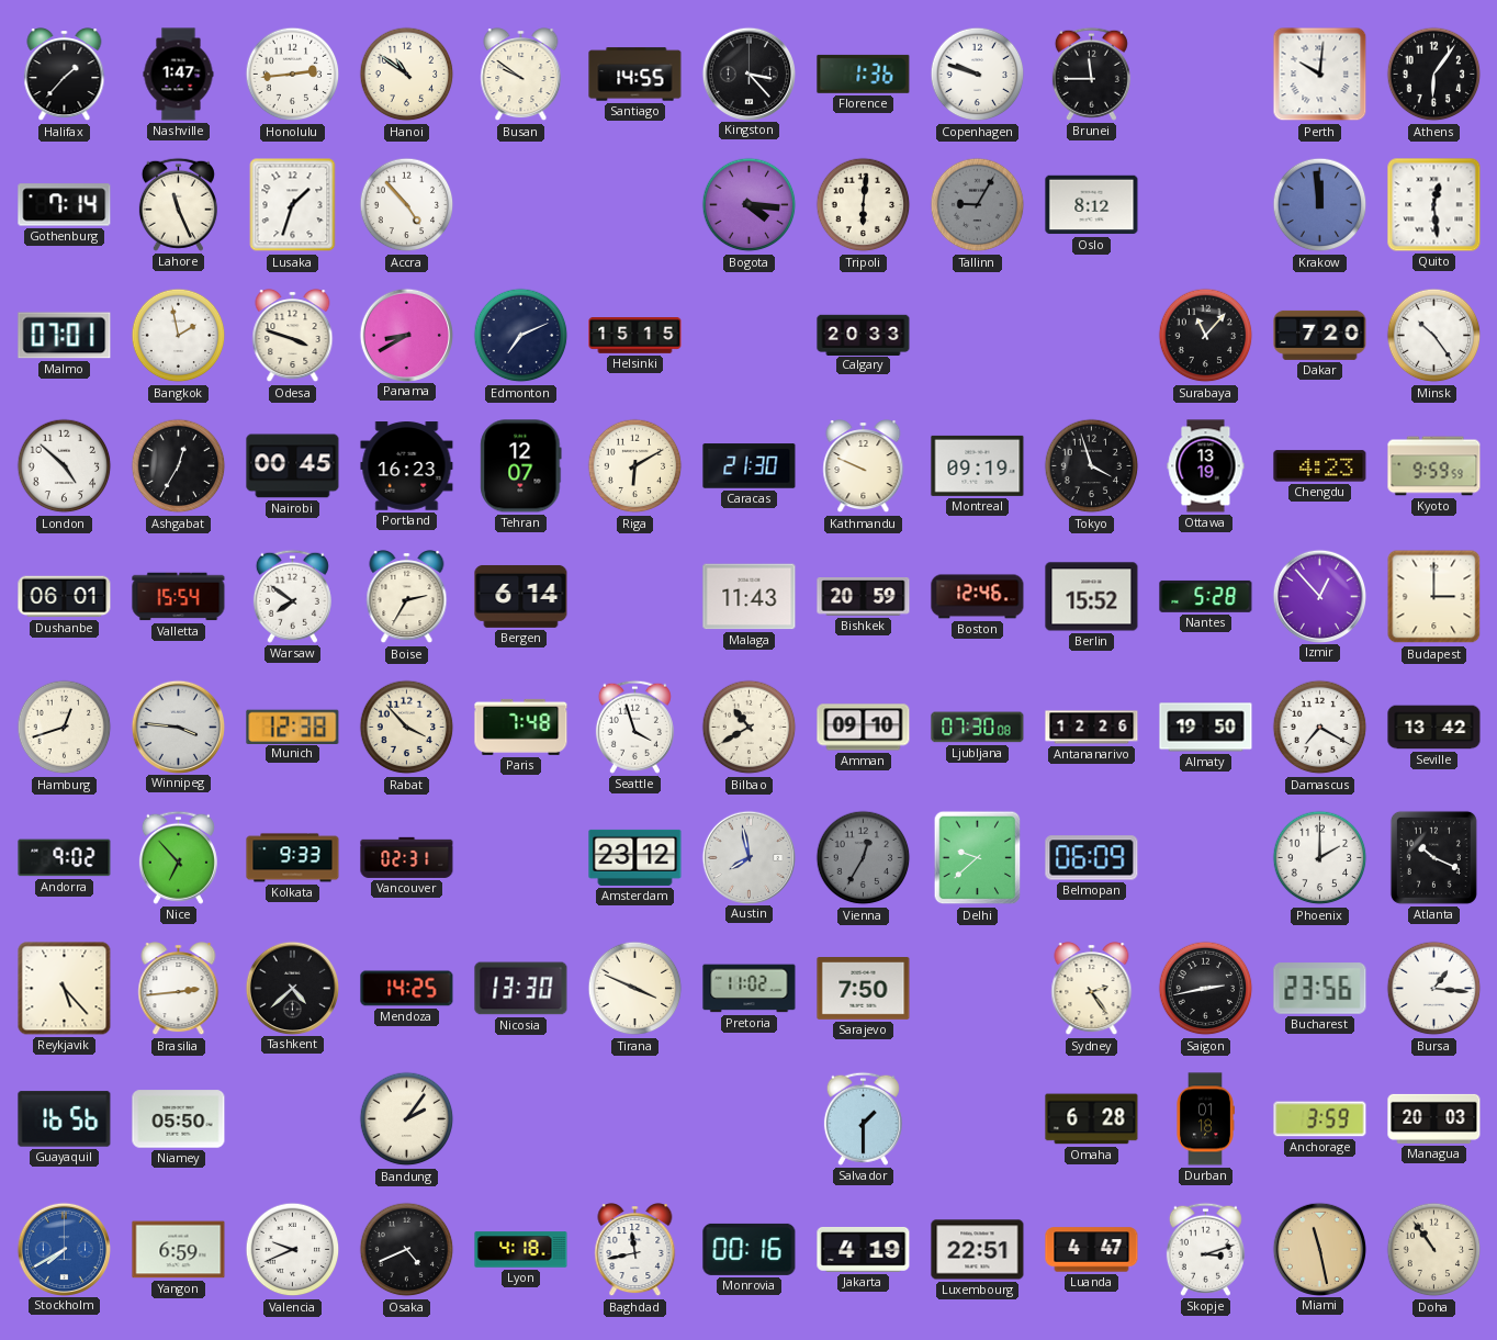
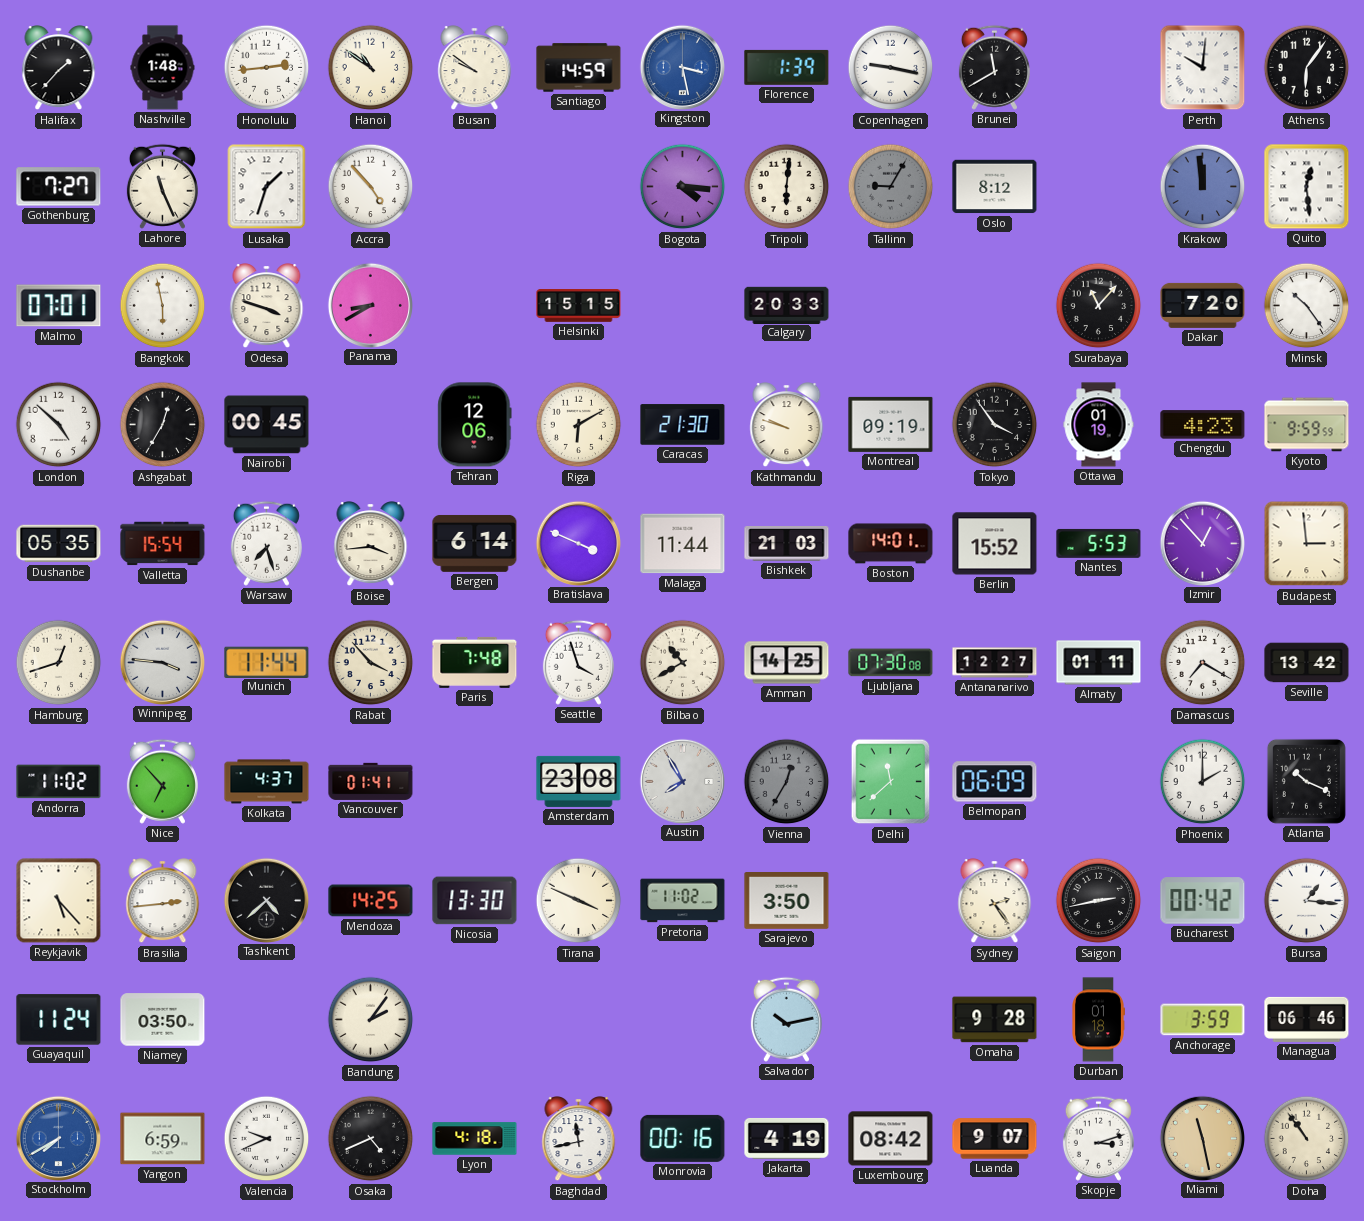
Nashville: 1:47 -> 1:48 (163, 68)
Santiago: 14:55 -> 14:59 (579, 68)
Kingston: 3:23 -> 3:28 (682, 67)
Kingston dial: black -> blue (682, 67)
Florence: 1:36 -> 1:39 (787, 67)
Copenhagen: 9:48 -> 9:17 (891, 68)
Brunei: 11:45 -> 11:40 (994, 67)
Gothenburg: 7:14 -> 7:27 (59, 187)
Bangkok: 1:58 -> 5:58 (163, 306)
Edmonton: 7:11 -> none (521, 336)
Portland: 16:23 -> none (407, 466)
Tehran: 12:07 -> 12:06 (475, 425)
Kathmandu: 9:49 -> 9:48 (787, 425)
Tokyo: 3:57 -> 3:54 (995, 425)
Ottawa: 13:19 -> 01:19 (1099, 425)
Dushanbe: 06:01 -> 05:35 (59, 544)
Warsaw: 7:51 -> 7:27 (266, 543)
Boise: 2:35 -> 3:44 (371, 544)
Bratislava: none -> 3:49 (578, 543)
Malaga: 11:43 -> 11:44 (683, 544)
Bishkek: 20:59 -> 21:03 (787, 544)
Boston: 12:46 -> 14:01 (891, 544)
Nantes: 5:28 -> 5:53 (1099, 543)
Budapest: 3:00 -> 2:59 (1307, 544)
Munich: 12:38 -> 11:44 (267, 662)
Amman: 09:10 -> 14:25 (787, 663)
Antananarivo: 12:26 -> 12:27 (995, 663)
Almaty: 19:50 -> 01:11 (1099, 663)
Andorra: 9:02 -> 11:02 (59, 782)
Kolkata: 9:33 -> 4:37 (267, 782)
Vancouver: 02:31 -> 01:41 (371, 781)
Amsterdam: 23:12 -> 23:08 (579, 781)
Austin: 7:58 -> 7:55 (682, 781)
Delhi: 9:38 -> 11:38 (891, 782)
Sarajevo: 7:50 -> 3:50 (787, 901)
Bucharest: 23:56 -> 00:42 (1203, 901)
Guayaquil: 16:56 -> 11:24 (59, 1020)
Niamey: 05:50 -> 03:50 (163, 1020)
Salvador: 1:30 -> 10:13 (786, 1019)
Omaha: 6:28 -> 9:28 (995, 1020)
Managua: 20:03 -> 06:46 (1307, 1019)
Luxembourg: 22:51 -> 08:42 (891, 1139)
Luanda: 4:47 -> 9:07 (995, 1139)
